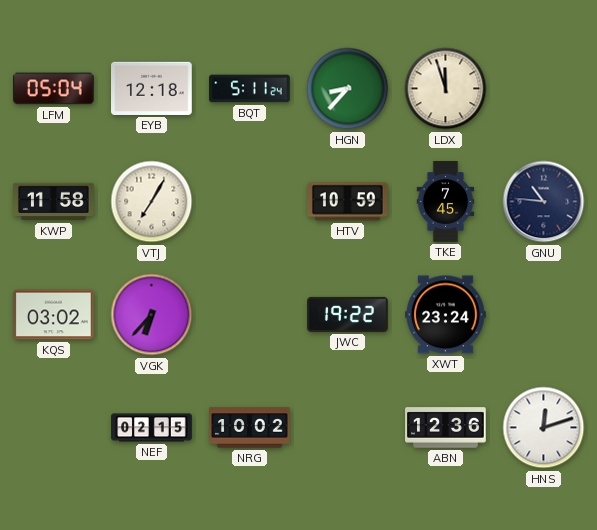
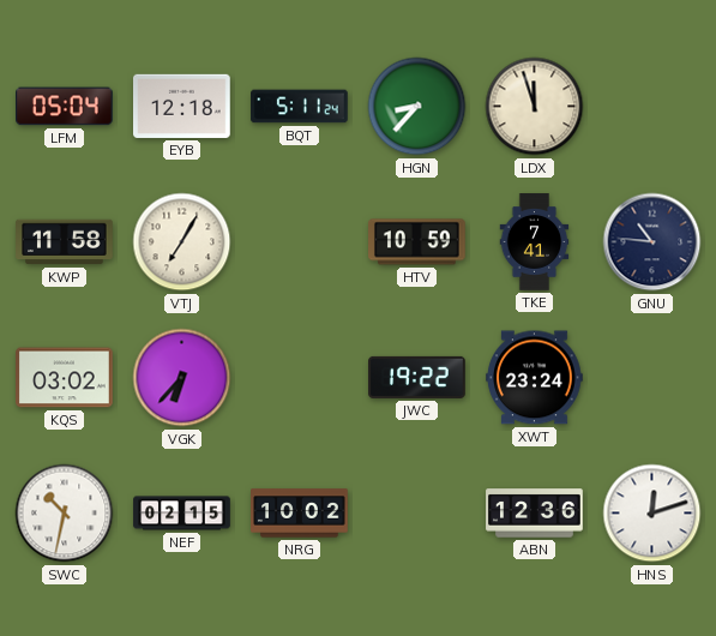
TKE: 7:45 -> 7:41 (535, 242)
SWC: none -> 10:32 (65, 514)
